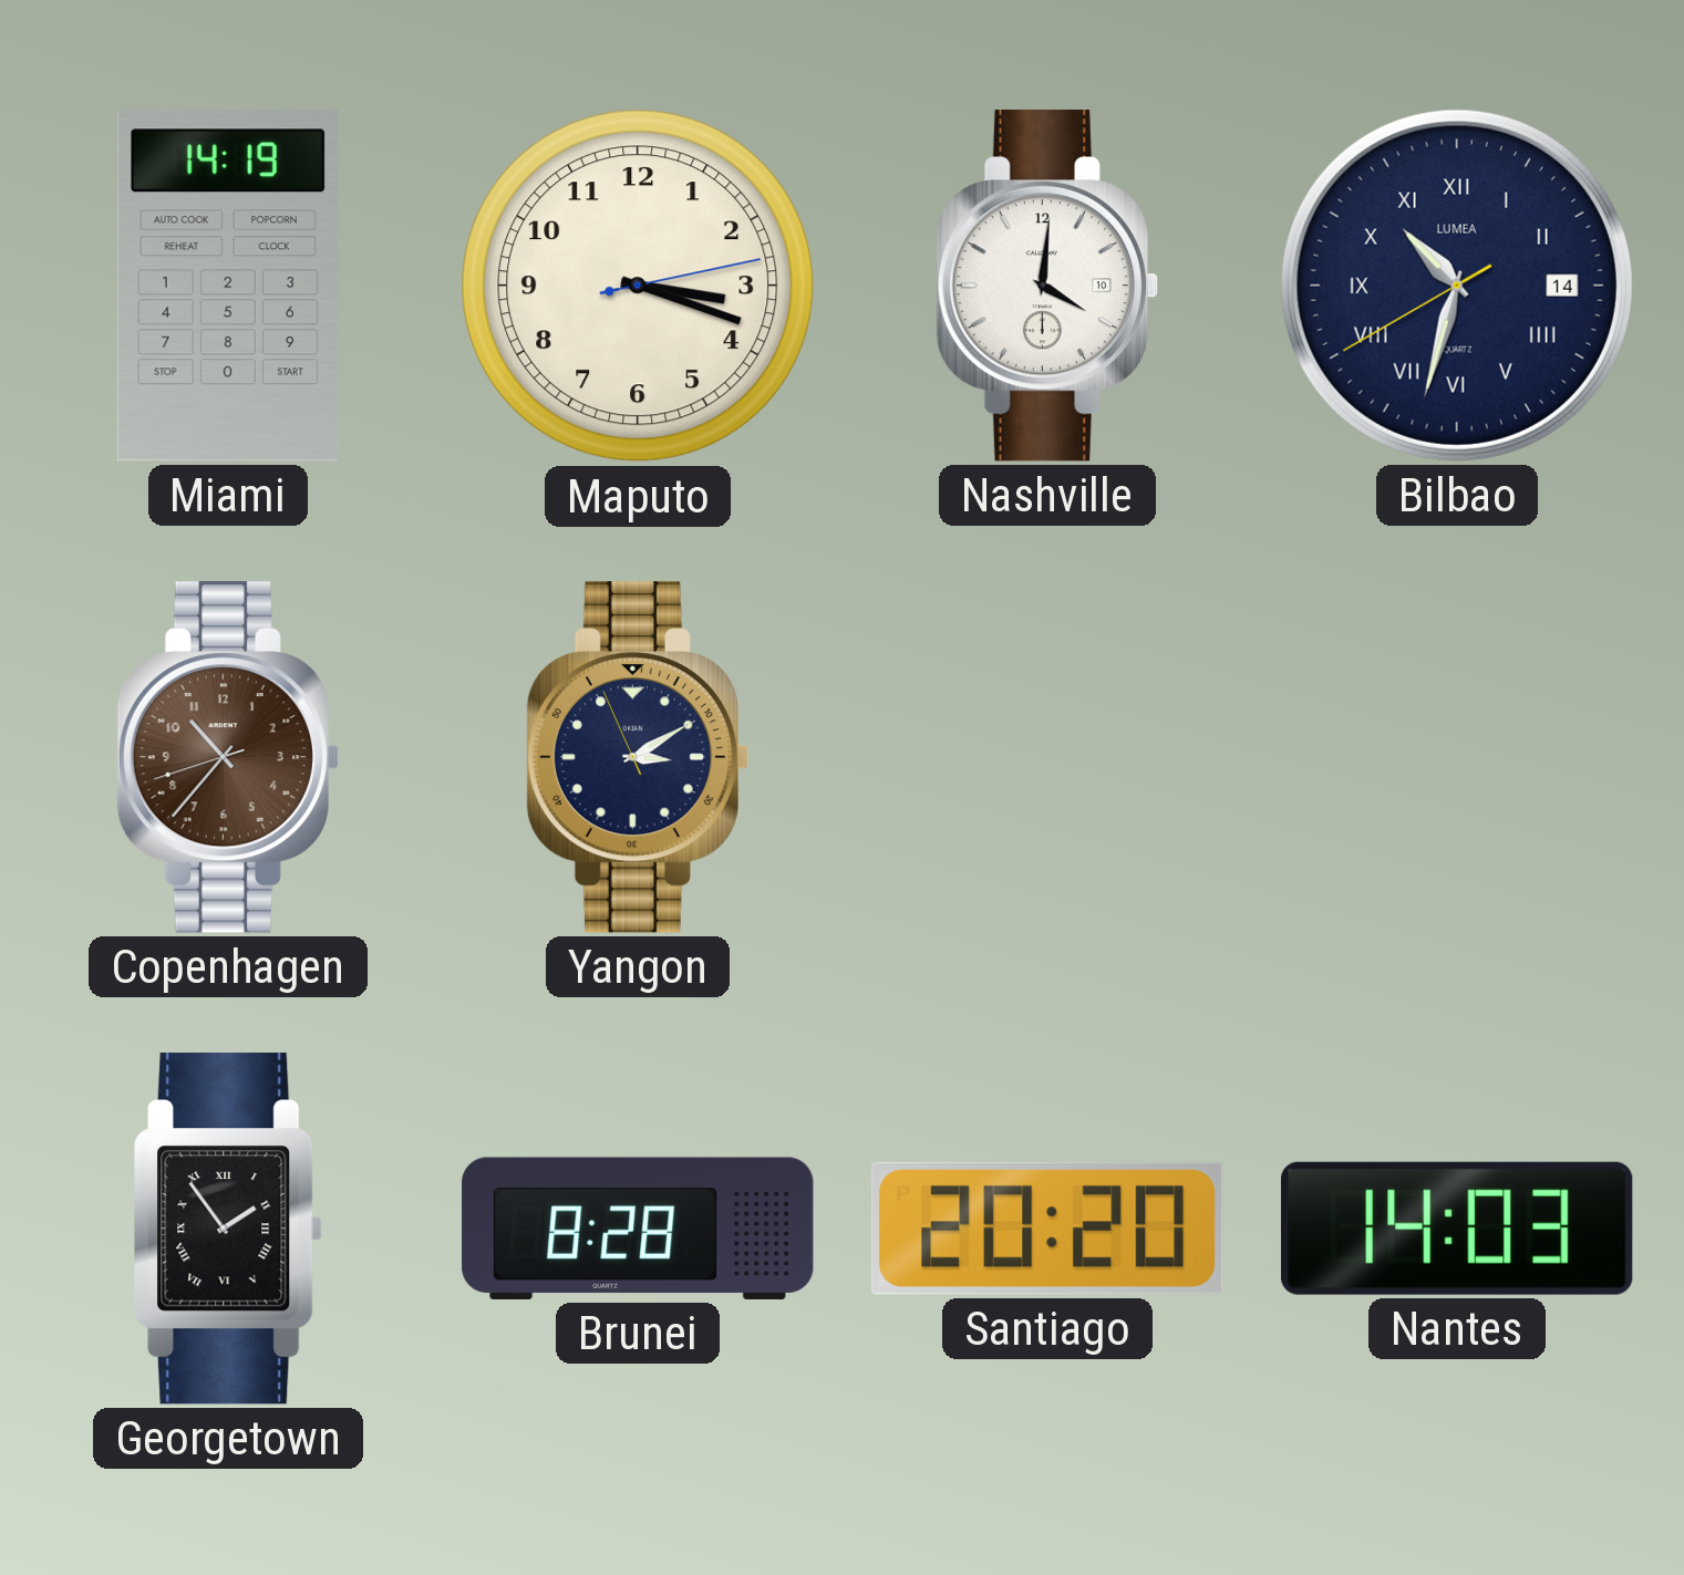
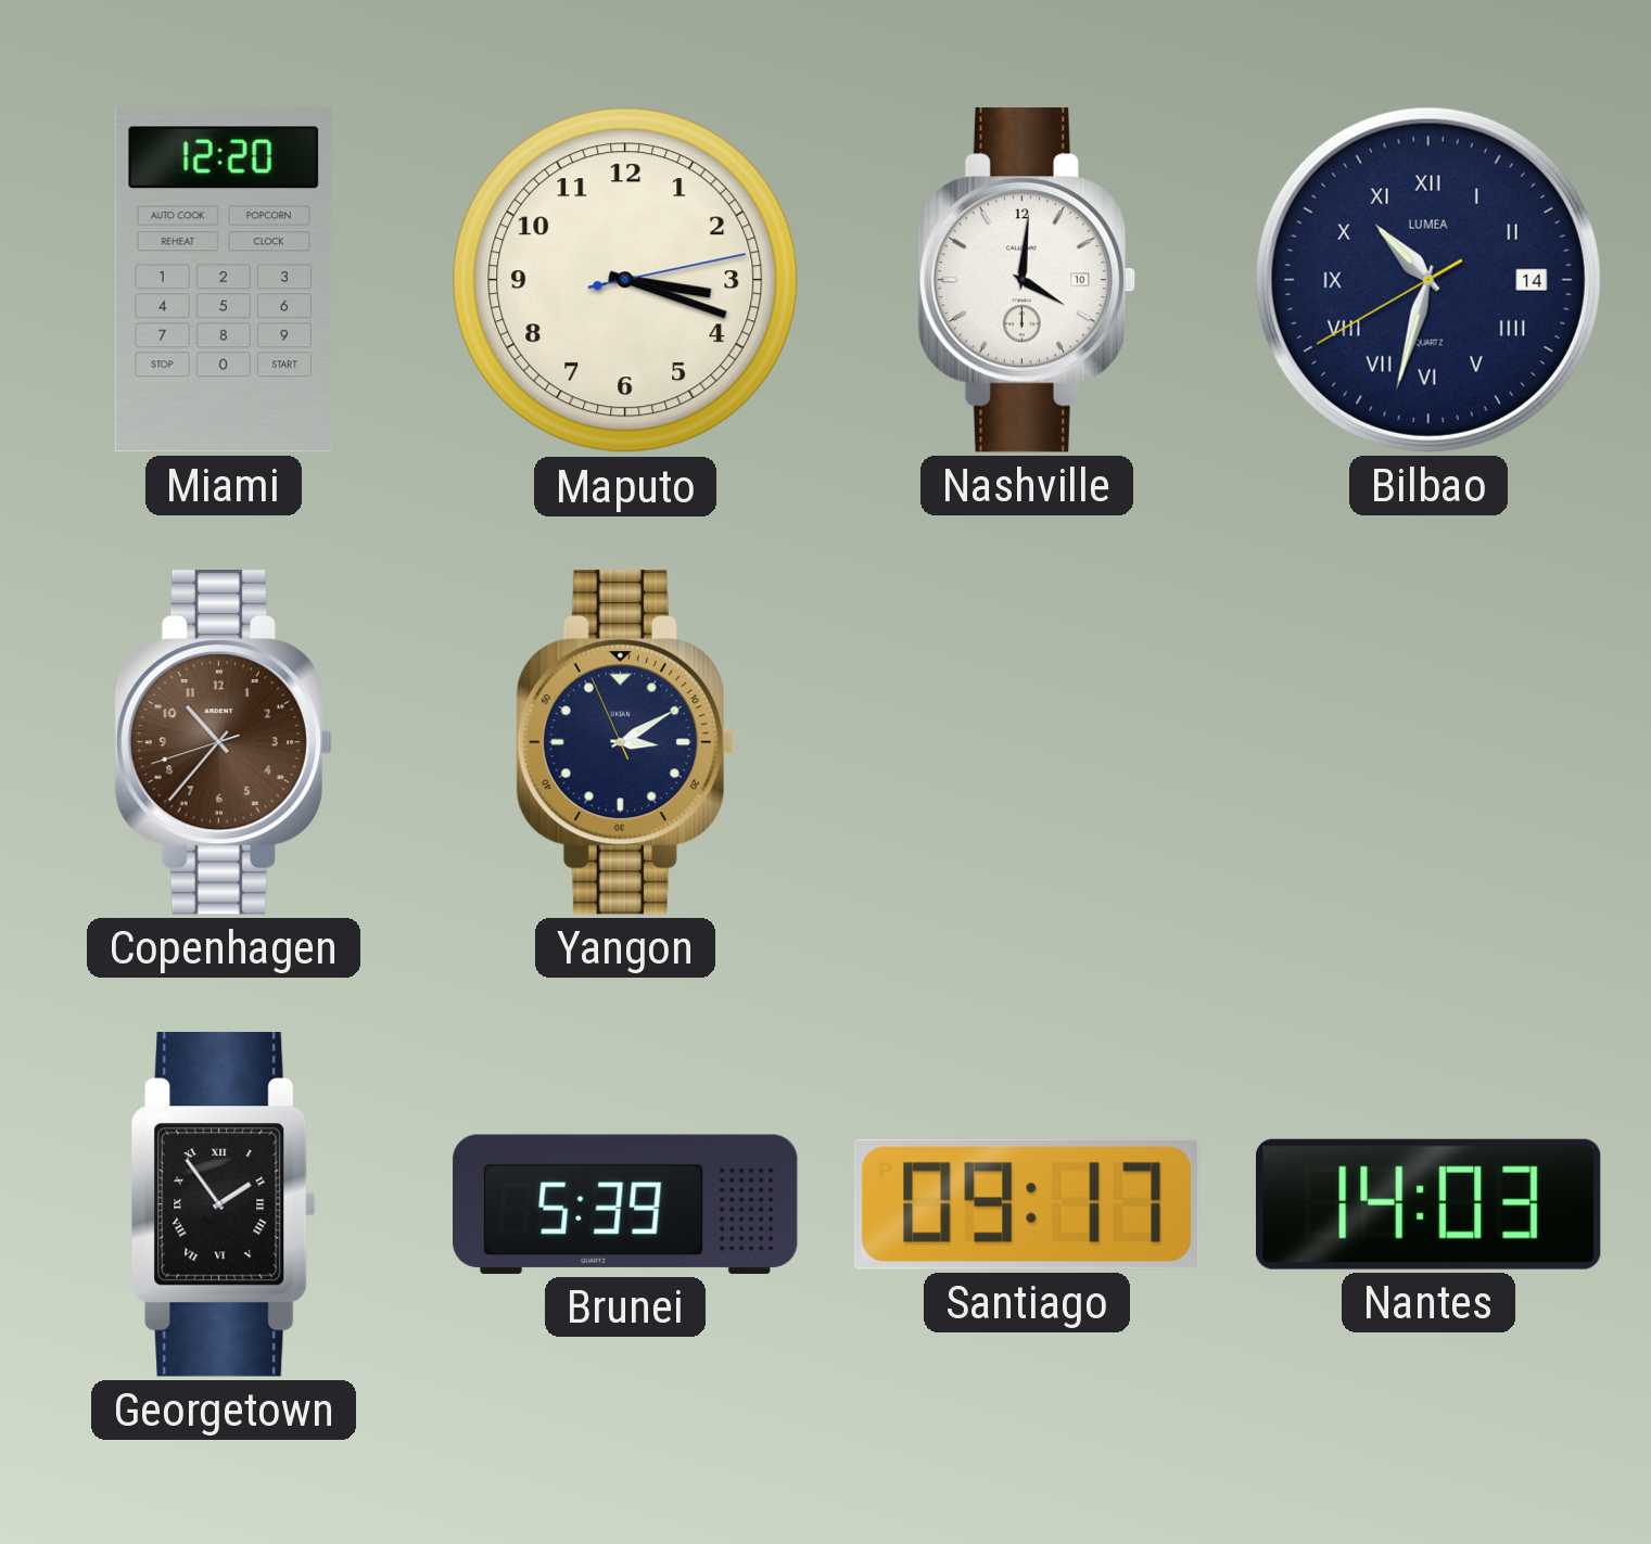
Miami: 14:19 -> 12:20 (224, 280)
Brunei: 8:28 -> 5:39 (625, 1204)
Santiago: 20:20 -> 09:17 (1027, 1204)
